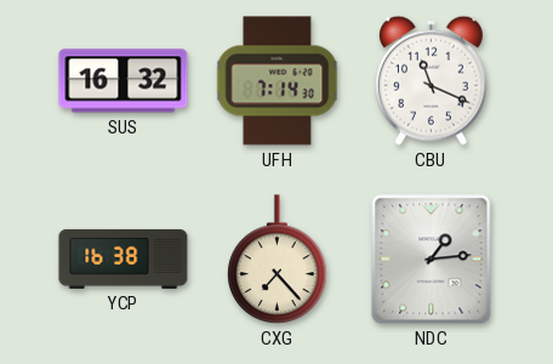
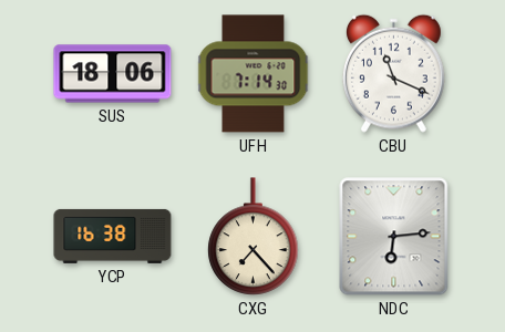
SUS: 16:32 -> 18:06 (113, 74)
NDC: 1:14 -> 6:14 (394, 237)
